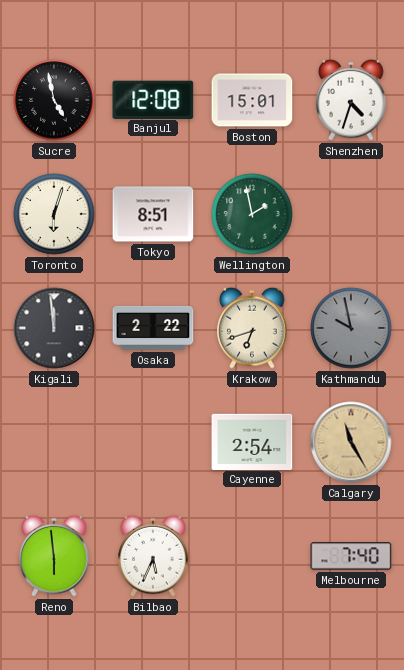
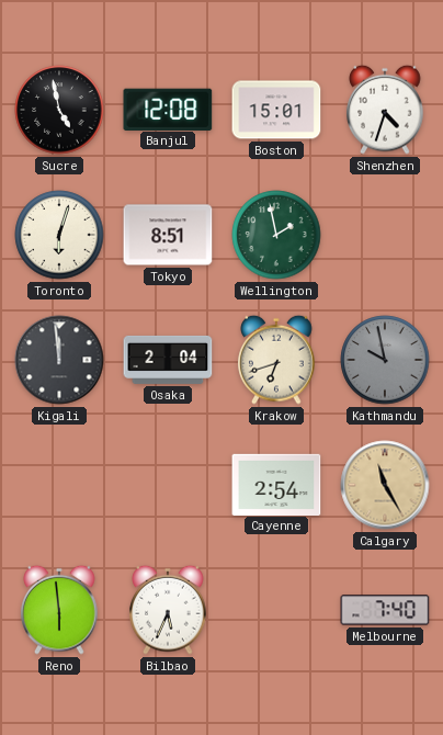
Osaka: 2:22 -> 2:04 (168, 360)
